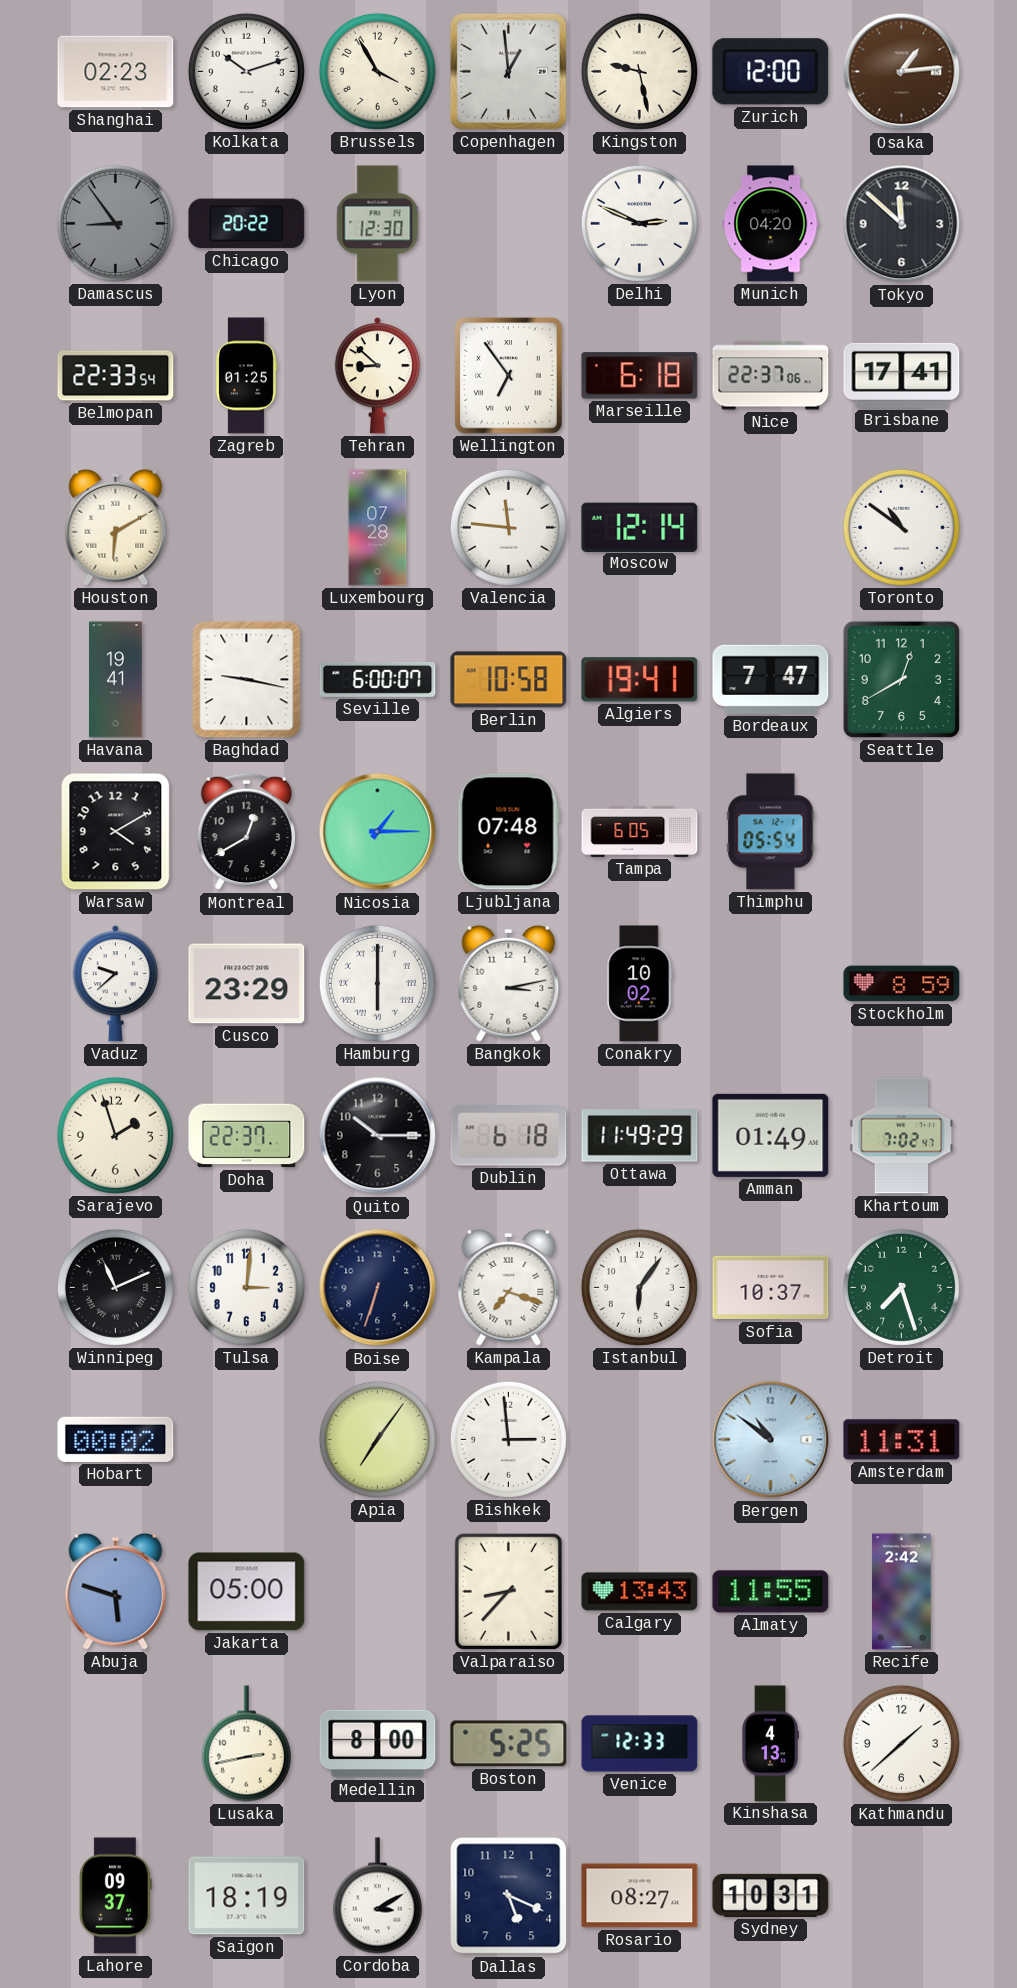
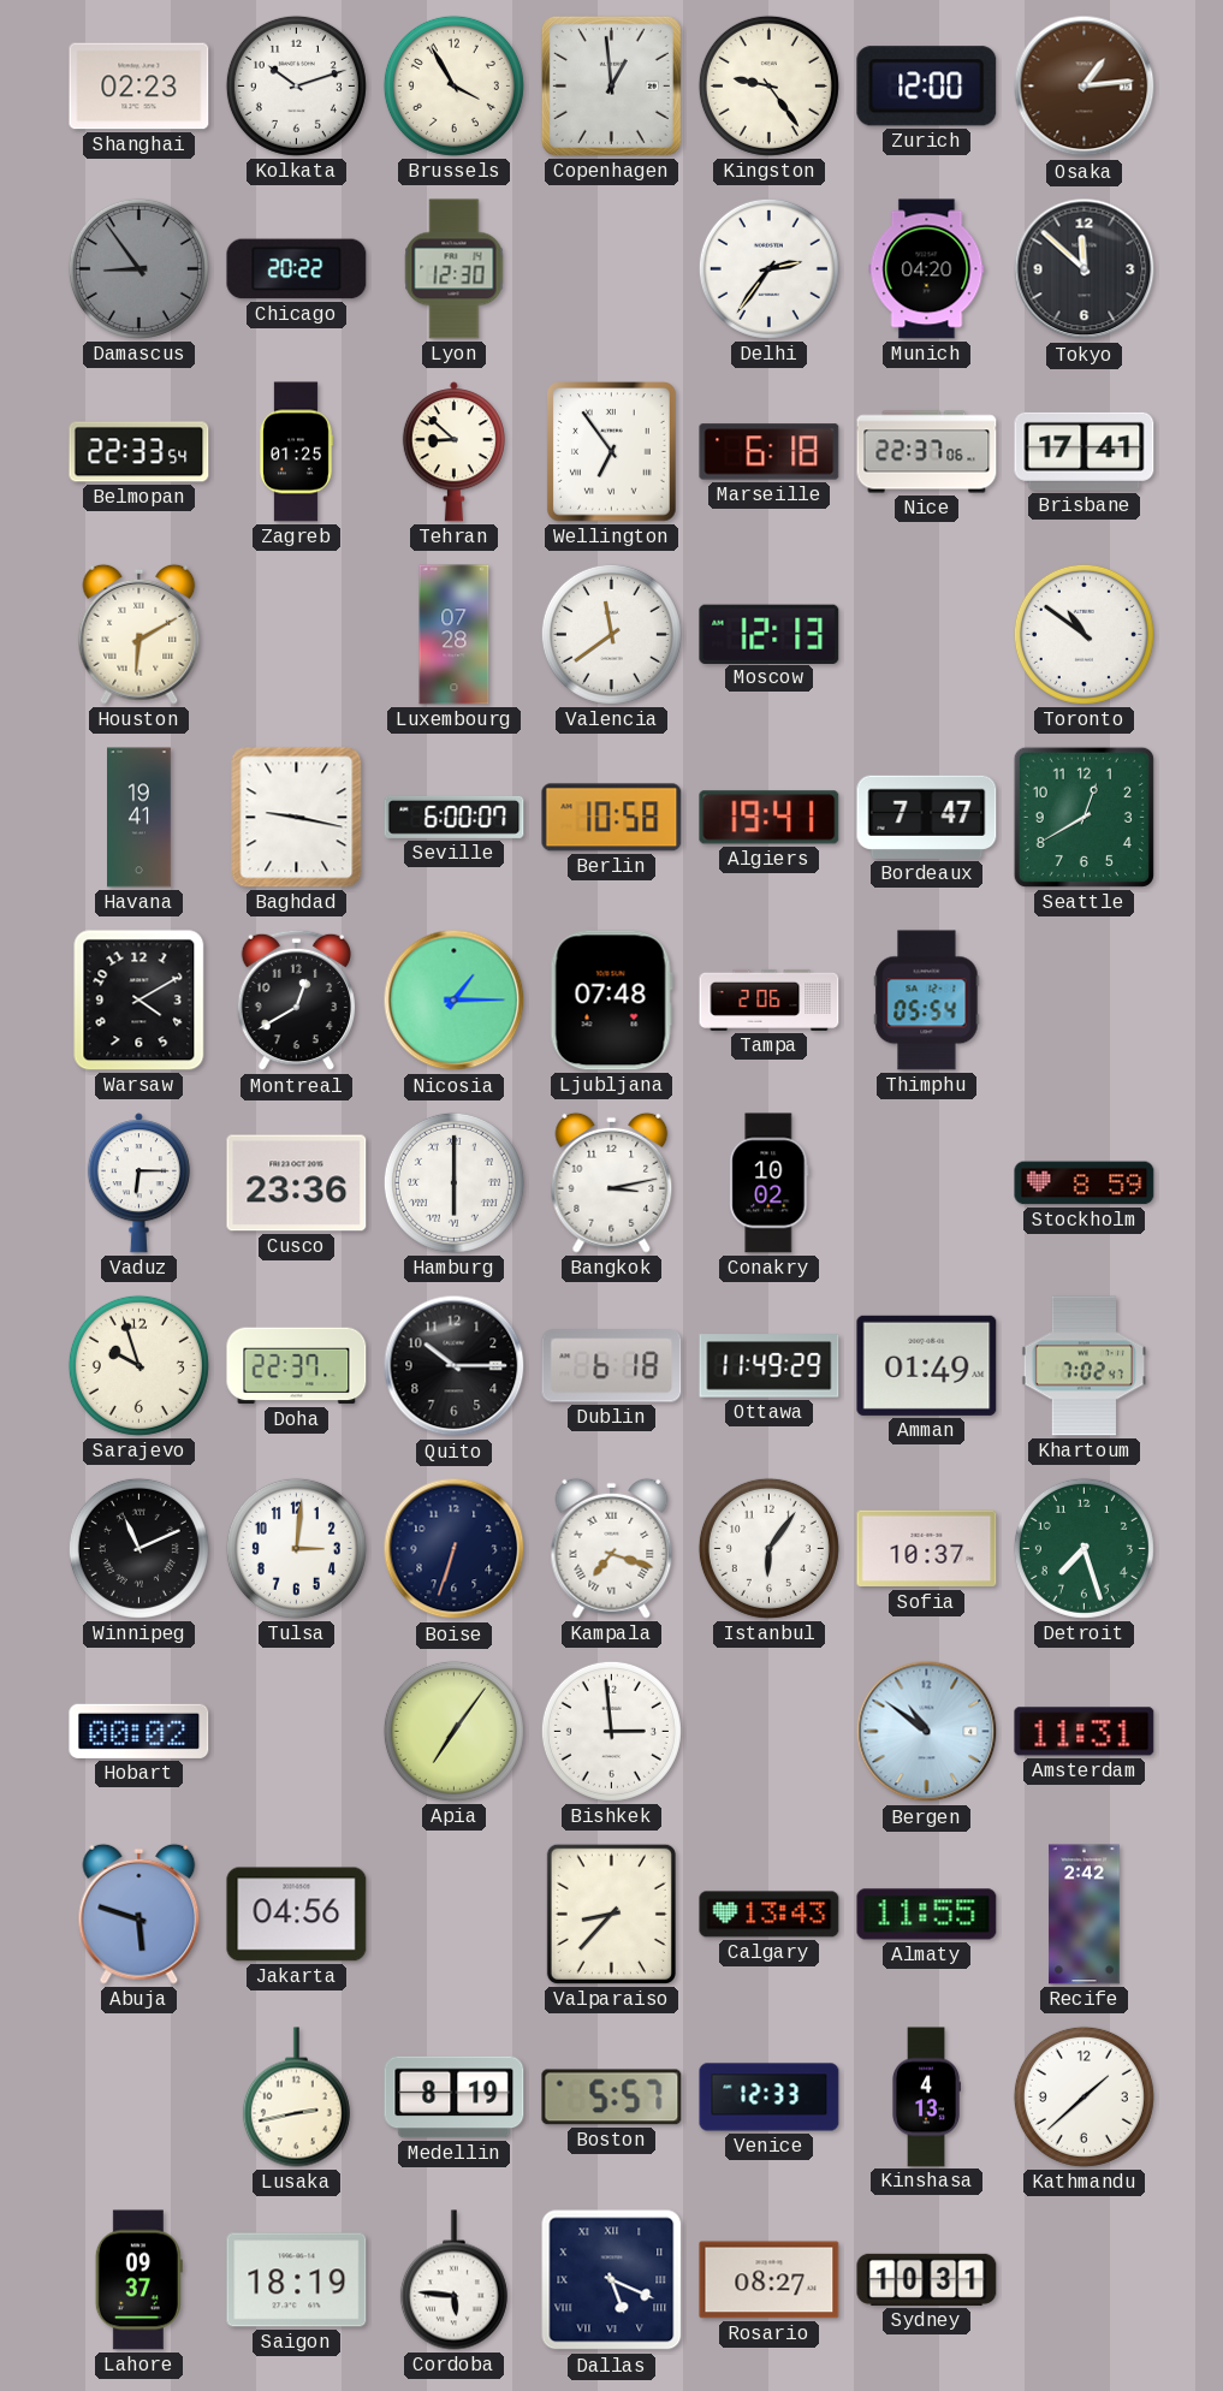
Kingston: 9:28 -> 9:24 (768, 85)
Delhi: 2:49 -> 2:36 (768, 268)
Valencia: 11:46 -> 11:39 (611, 634)
Moscow: 12:14 -> 12:13 (770, 634)
Tampa: 6:05 -> 2:06 (770, 999)
Vaduz: 9:38 -> 6:15 (138, 1183)
Cusco: 23:29 -> 23:36 (297, 1183)
Sarajevo: 1:57 -> 9:57 (138, 1365)
Jakarta: 05:00 -> 04:56 (297, 1915)
Medellin: 8:00 -> 8:19 (455, 2098)
Boston: 5:25 -> 5:57 (612, 2098)
Cordoba: 3:10 -> 5:46 (453, 2280)
Dallas numerals: Arabic -> Roman (612, 2280)
